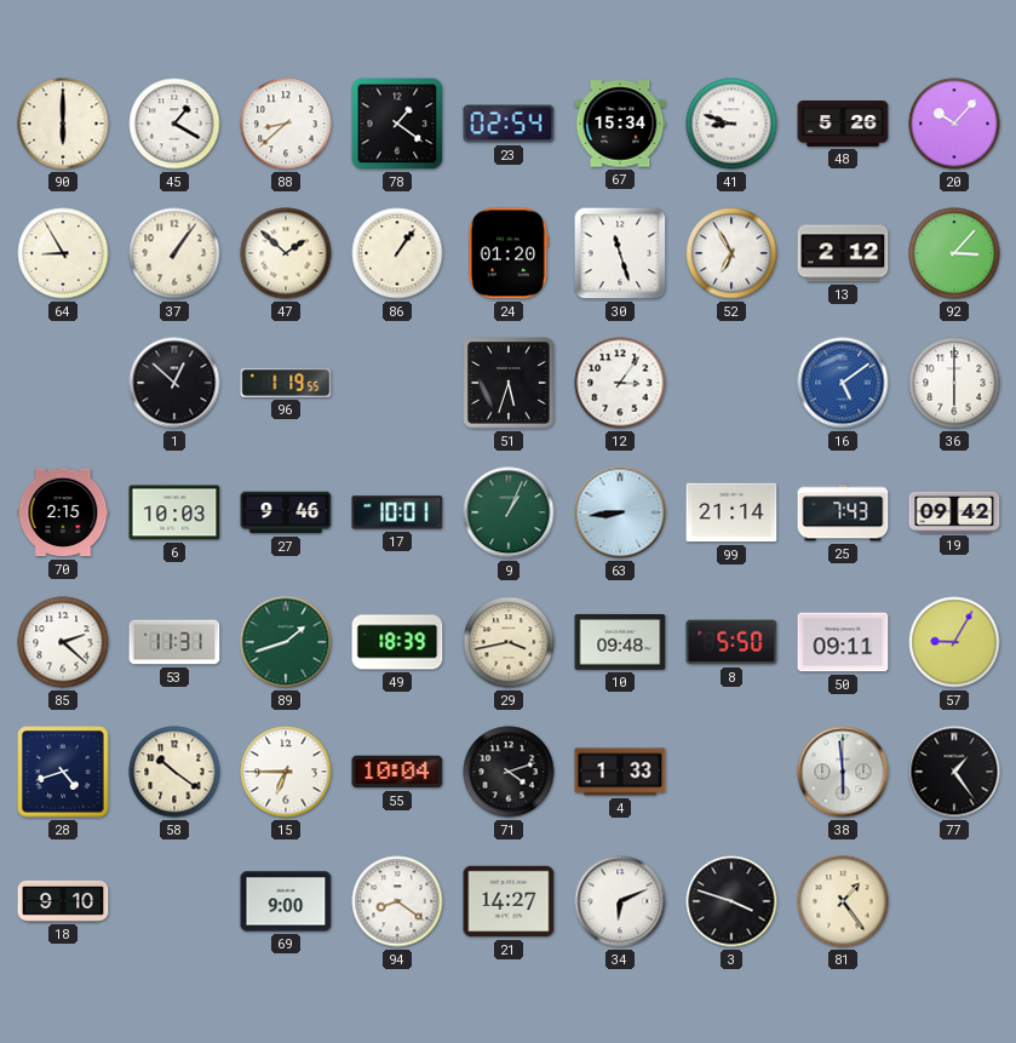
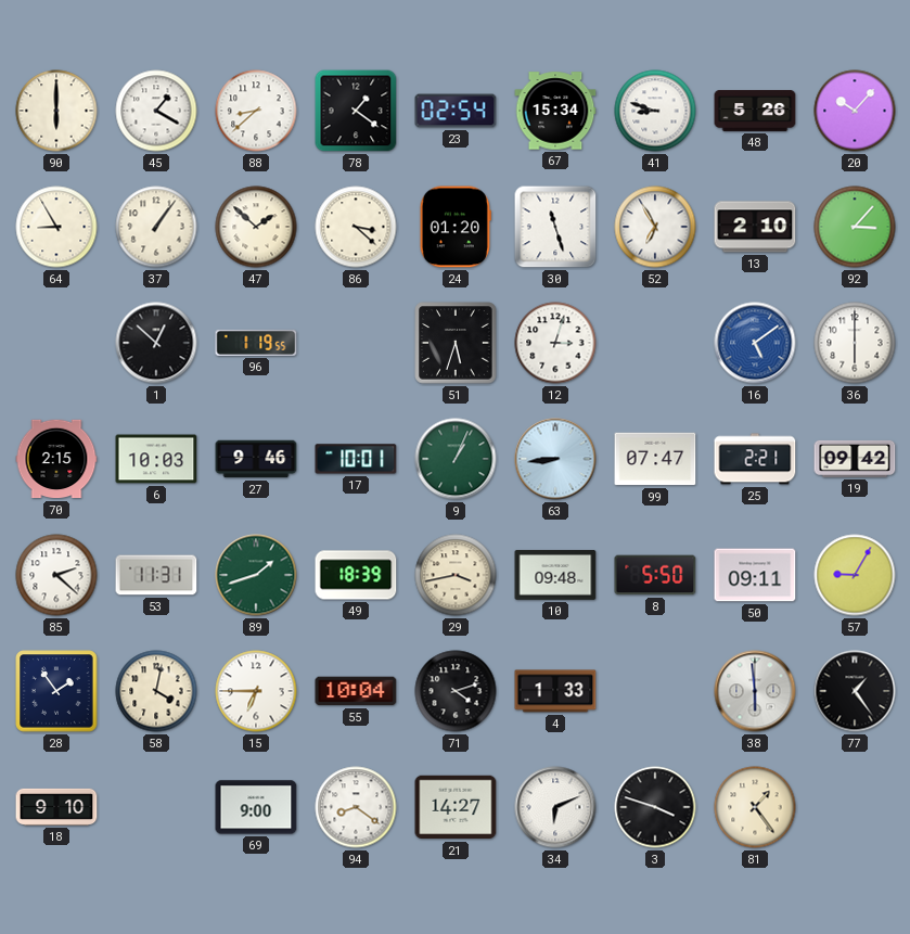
86: 1:06 -> 3:22 (356, 227)
13: 2:12 -> 2:10 (755, 227)
12: 3:06 -> 3:03 (555, 343)
99: 21:14 -> 07:47 (655, 459)
25: 7:43 -> 2:21 (755, 459)
28: 4:42 -> 1:54 (56, 691)
58: 10:21 -> 4:02 (156, 691)
